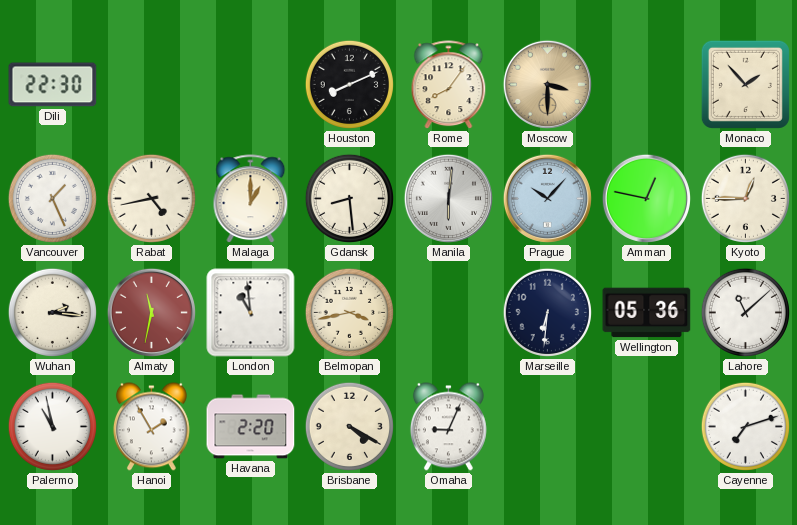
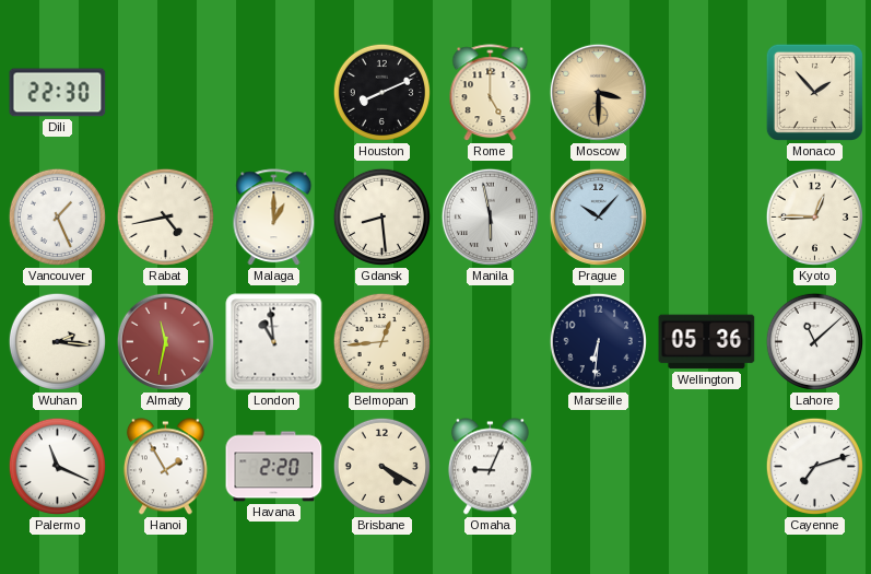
Rome: 8:06 -> 5:00 (491, 93)
Manila: 6:01 -> 5:58 (490, 216)
Amman: 12:47 -> none (646, 198)
Belmopan: 3:43 -> 12:44 (381, 341)
Palermo: 10:58 -> 11:19 (57, 466)
